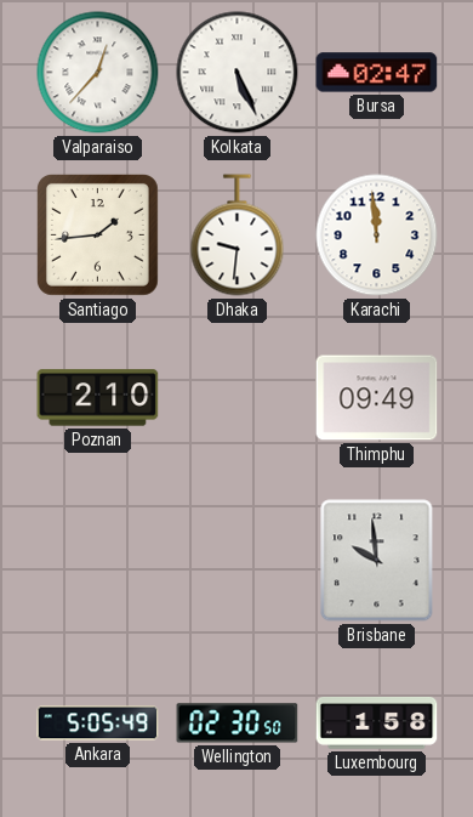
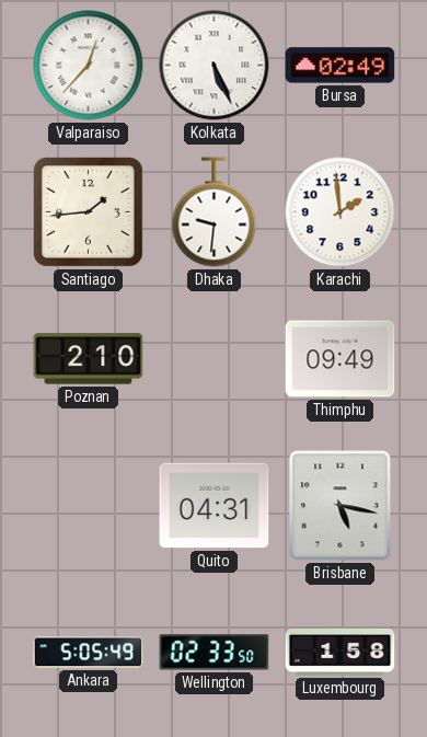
Bursa: 02:47 -> 02:49 (341, 66)
Karachi: 11:59 -> 1:59 (341, 212)
Quito: none -> 04:31 (215, 506)
Brisbane: 9:59 -> 5:17 (341, 506)
Wellington: 02:30 -> 02:33 (215, 653)
